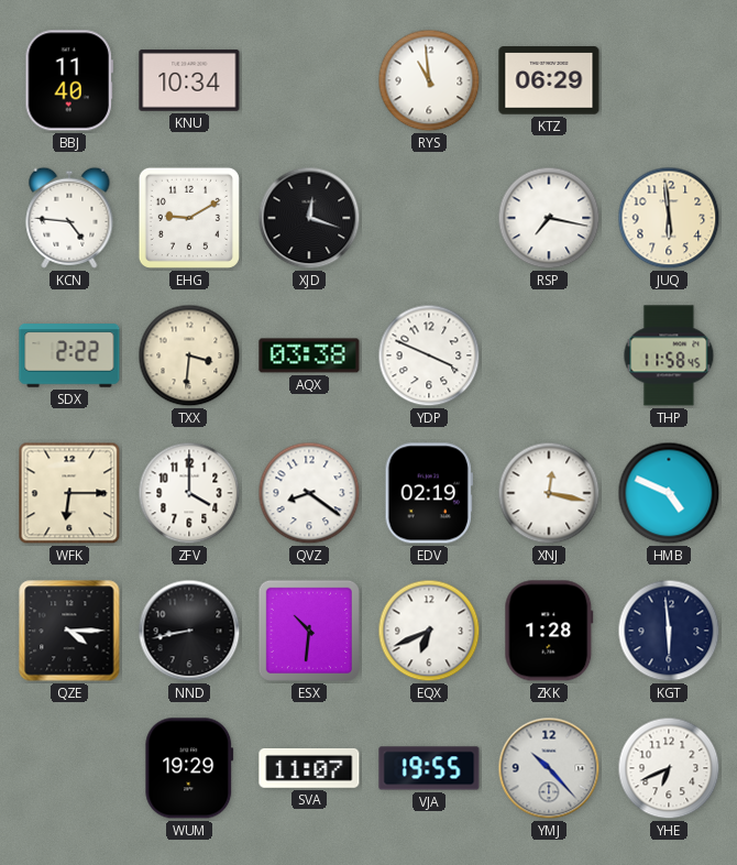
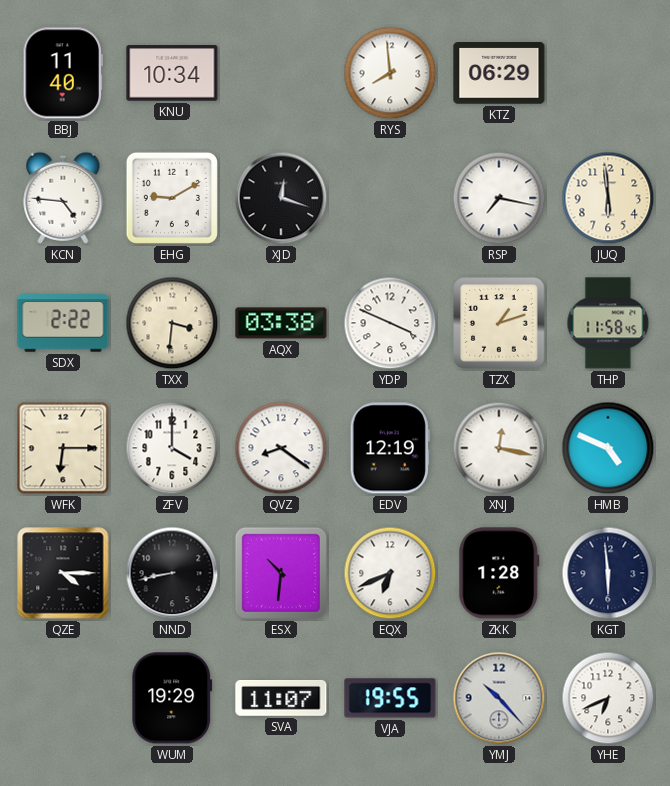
RYS: 10:59 -> 7:59 (390, 73)
TZX: none -> 1:12 (499, 323)
EDV: 02:19 -> 12:19 (390, 448)
